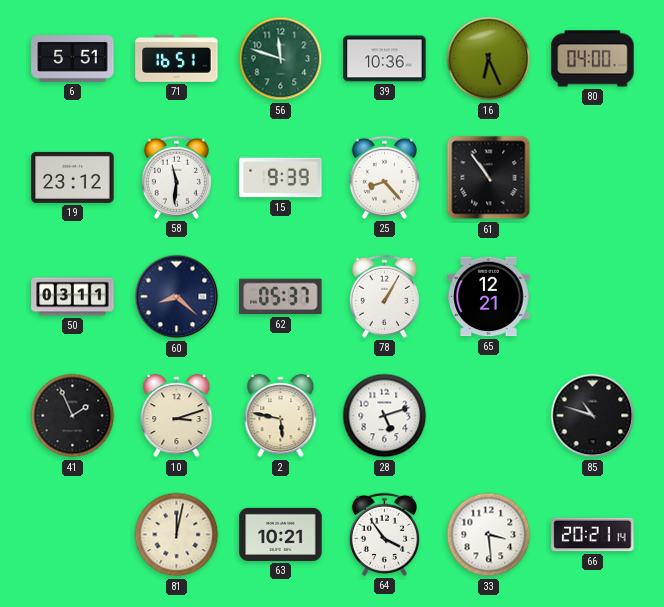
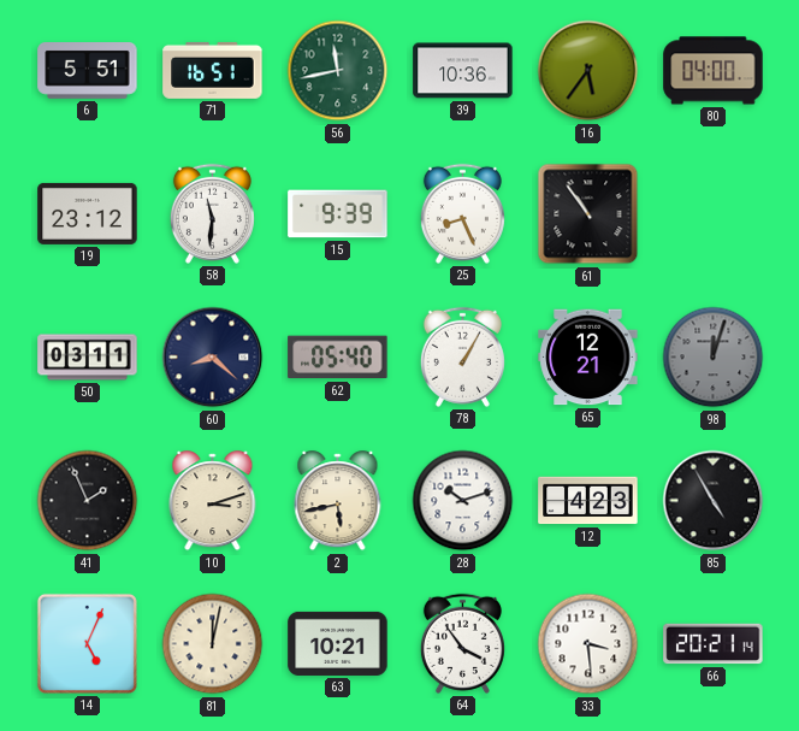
56: 11:48 -> 11:43 (338, 71)
16: 6:26 -> 5:36 (588, 71)
25: 8:23 -> 8:26 (462, 213)
62: 05:37 -> 05:40 (338, 358)
98: none -> 12:03 (714, 358)
2: 5:47 -> 5:43 (338, 501)
28: 5:12 -> 10:12 (463, 501)
12: none -> 4:23 (588, 501)
85: 10:48 -> 4:55 (714, 501)
14: none -> 5:04 (87, 643)
